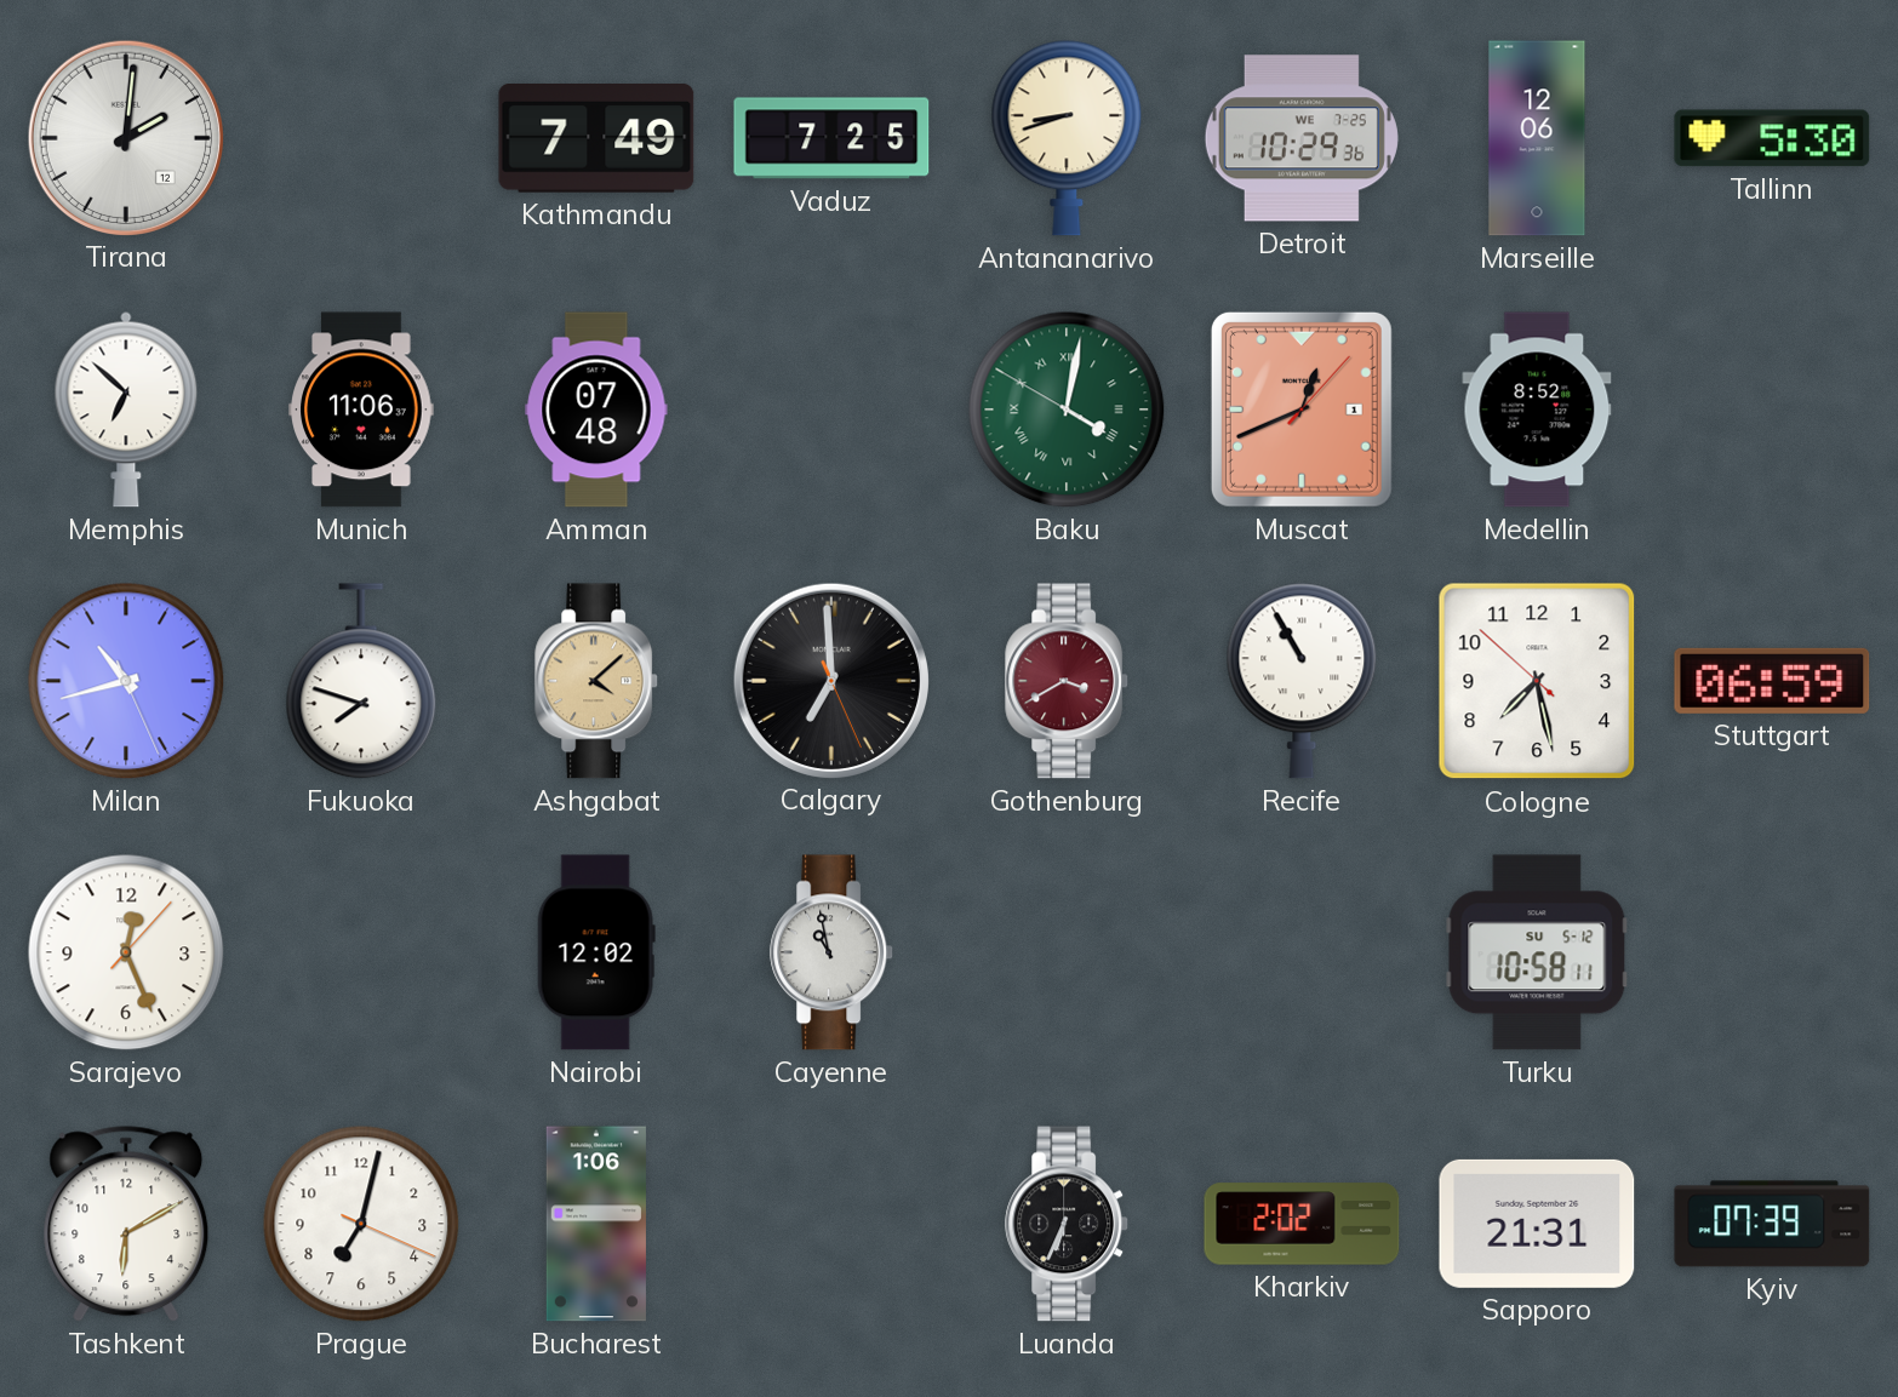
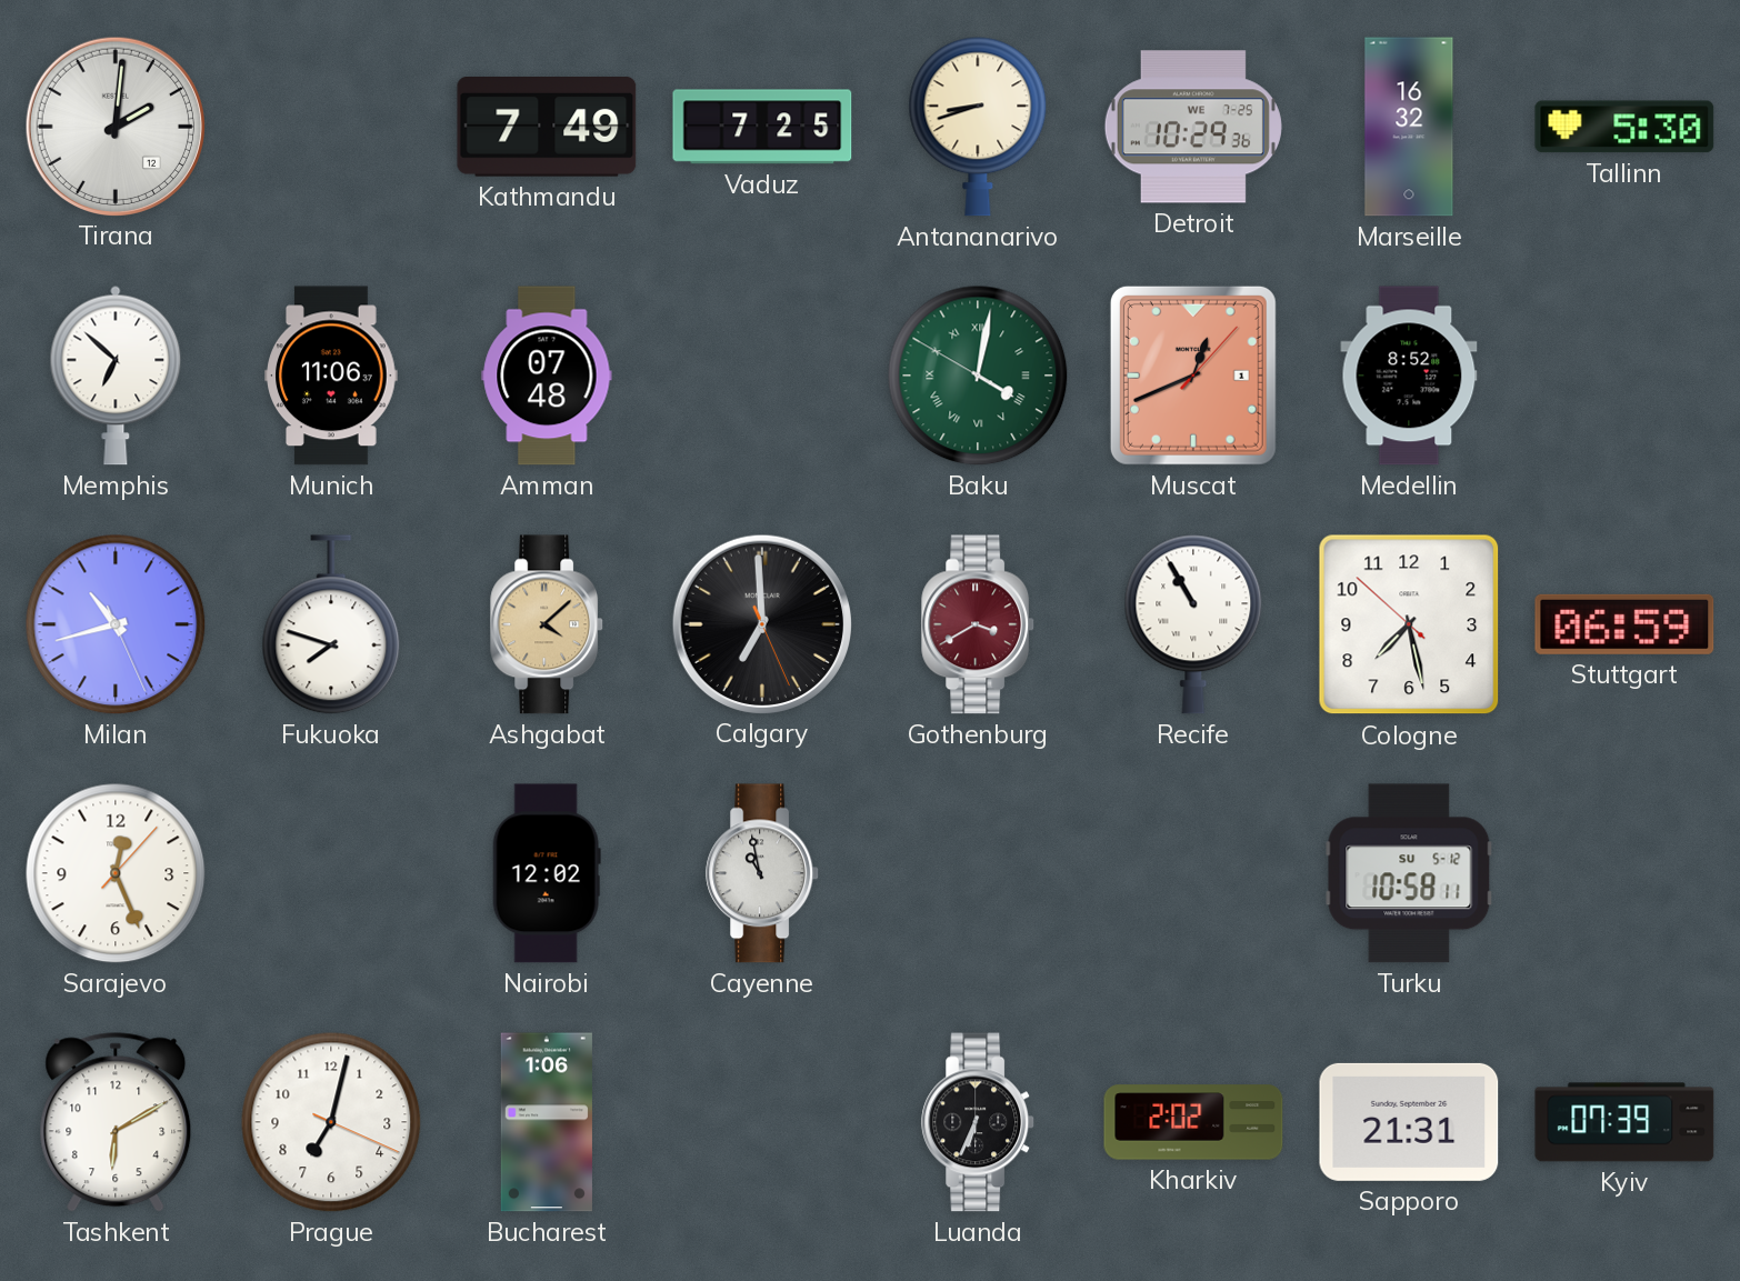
Marseille: 12:06 -> 16:32 (1409, 127)
